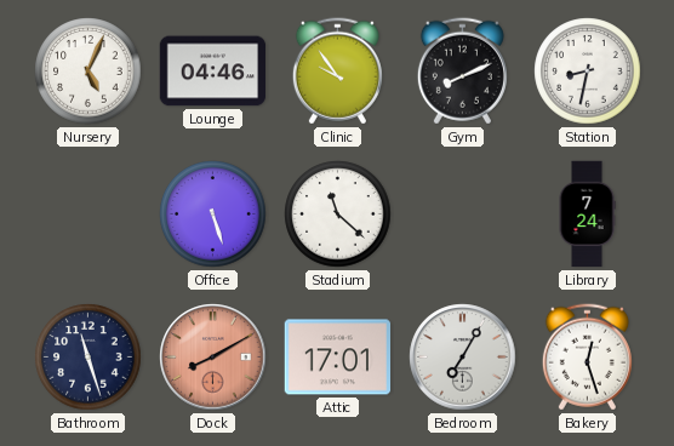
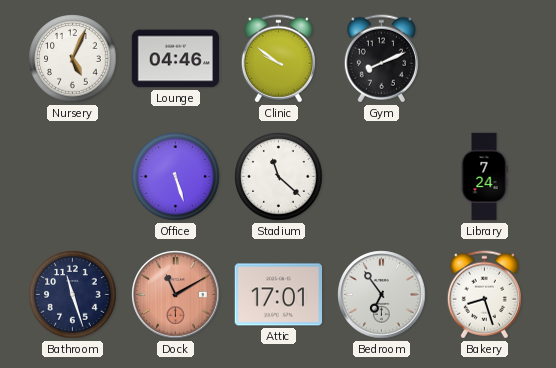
Clinic: 9:54 -> 9:51 (278, 59)
Station: 8:32 -> none (588, 72)
Dock: 8:10 -> 11:10 (176, 295)
Bedroom: 7:05 -> 6:54 (382, 295)
Bakery: 12:27 -> 8:27 (484, 295)
